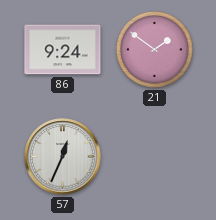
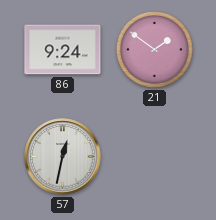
57: 12:34 -> 12:32 (63, 157)
